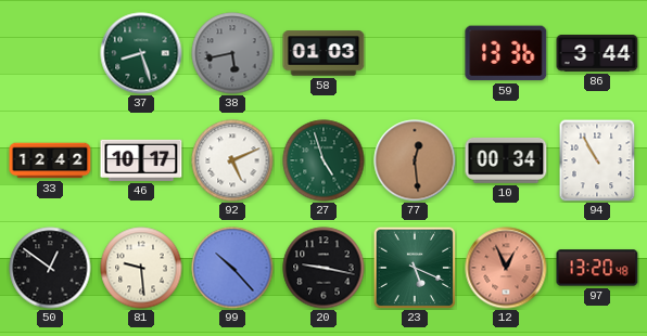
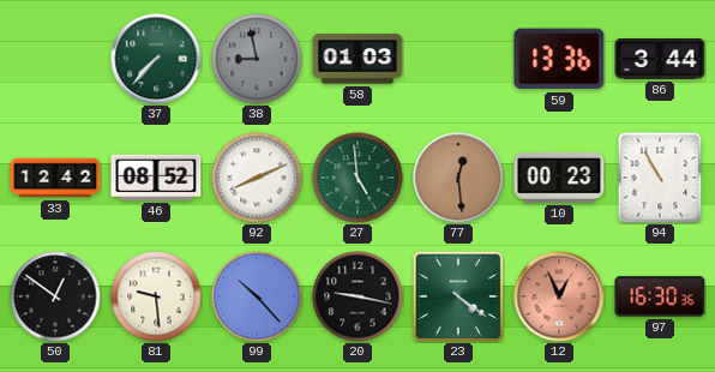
37: 8:27 -> 7:37 (156, 59)
38: 5:43 -> 8:58 (257, 59)
46: 10:17 -> 08:52 (156, 178)
92: 5:11 -> 8:11 (257, 178)
27: 4:57 -> 4:59 (357, 178)
10: 00:34 -> 00:23 (559, 178)
23: 5:19 -> 4:21 (458, 296)
97: 13:20 -> 16:30 (660, 296)
